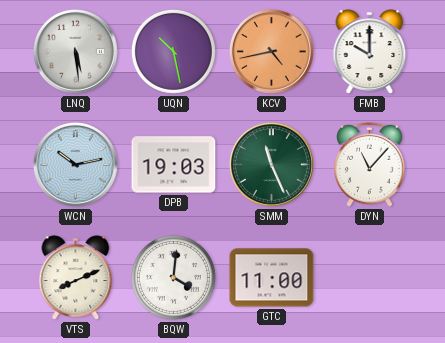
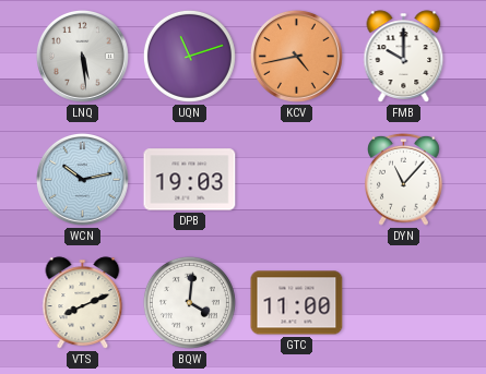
UQN: 10:28 -> 11:12 (189, 56)
SMM: 11:26 -> none (271, 164)
